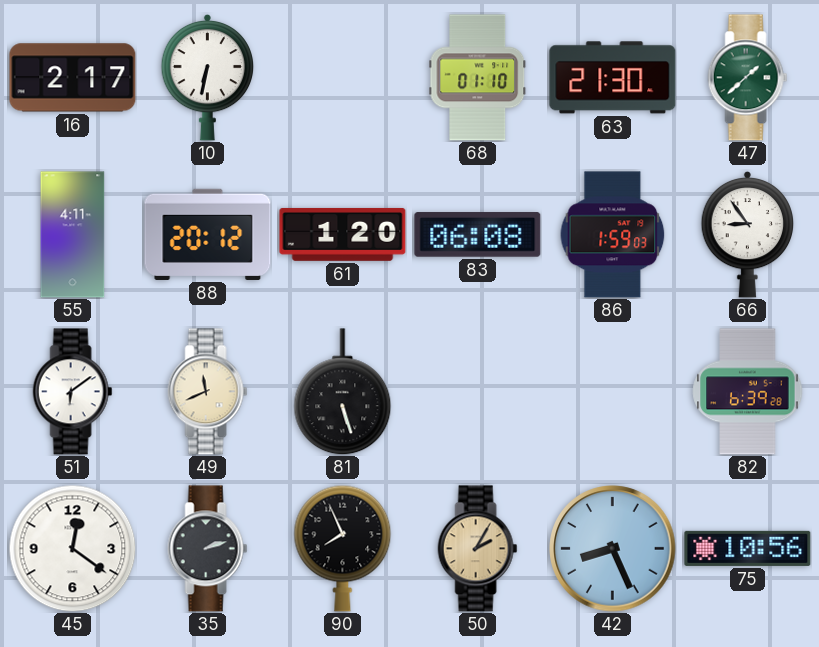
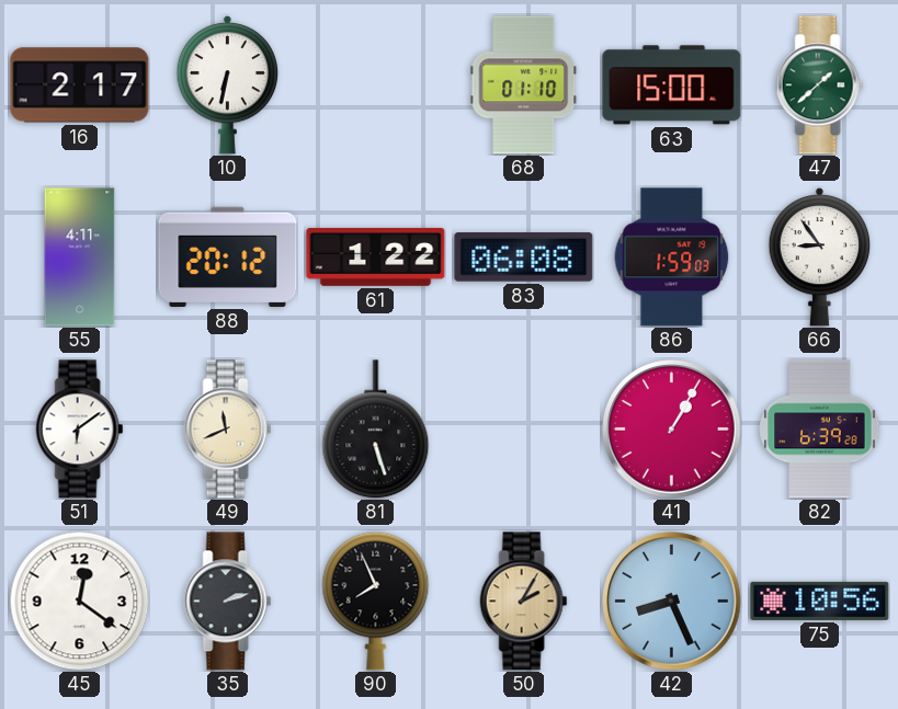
63: 21:30 -> 15:00 (672, 85)
61: 1:20 -> 1:22 (376, 258)
41: none -> 1:05 (672, 430)
